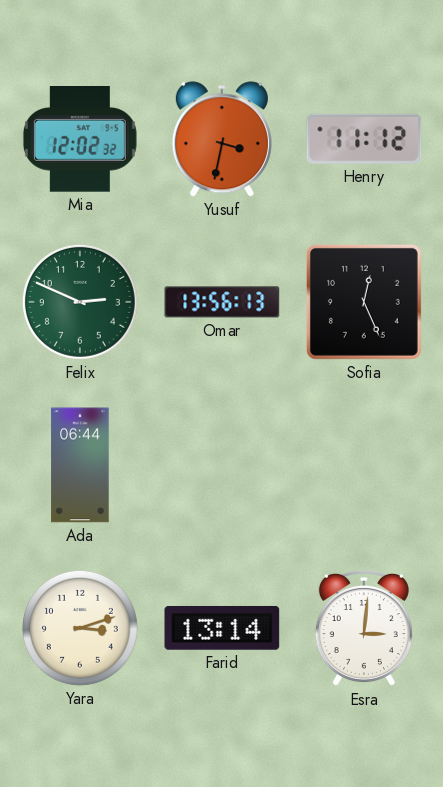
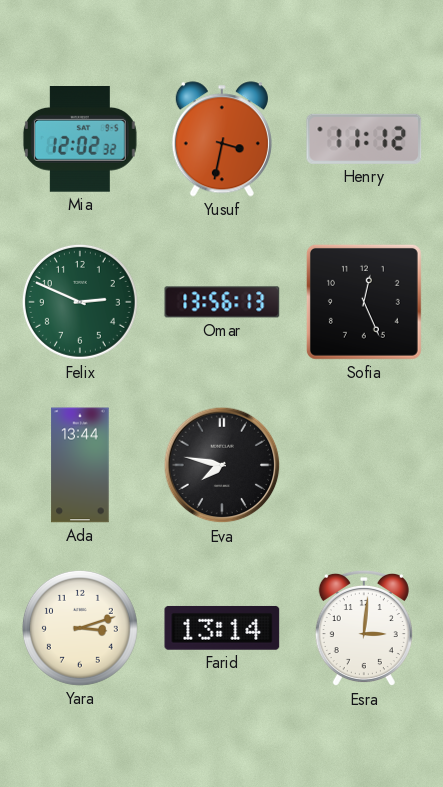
Ada: 06:44 -> 13:44 (80, 465)
Eva: none -> 7:47 (222, 465)
